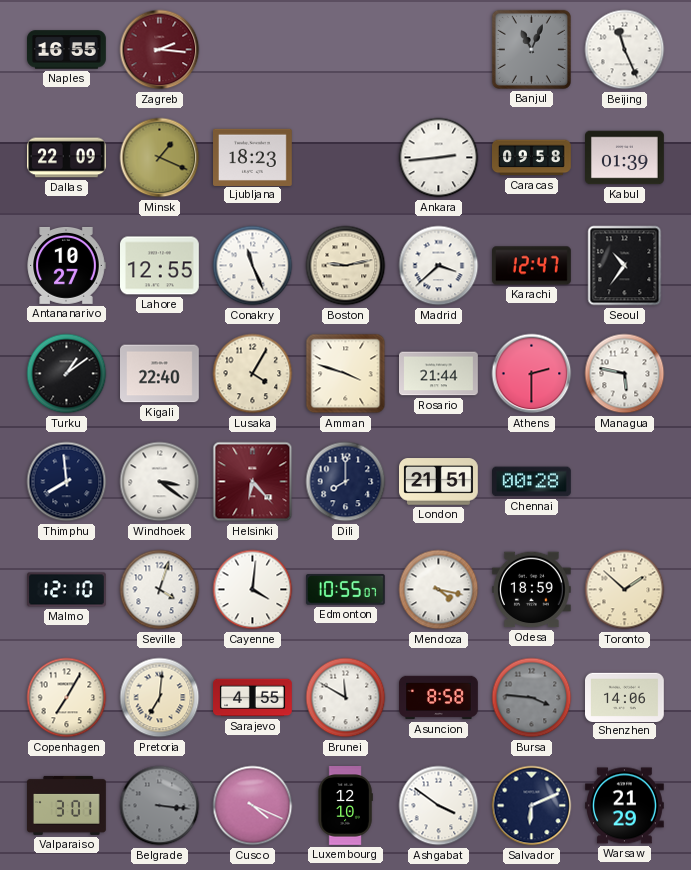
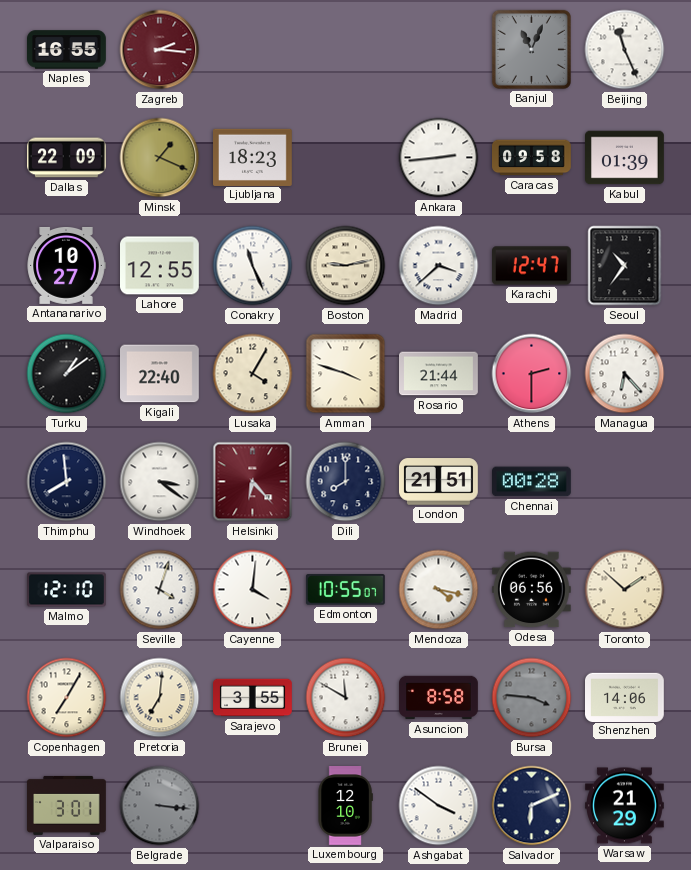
Managua: 5:47 -> 6:23 (625, 374)
Odesa: 18:59 -> 06:56 (531, 590)
Sarajevo: 4:55 -> 3:55 (253, 698)
Cusco: 4:19 -> none (253, 806)
